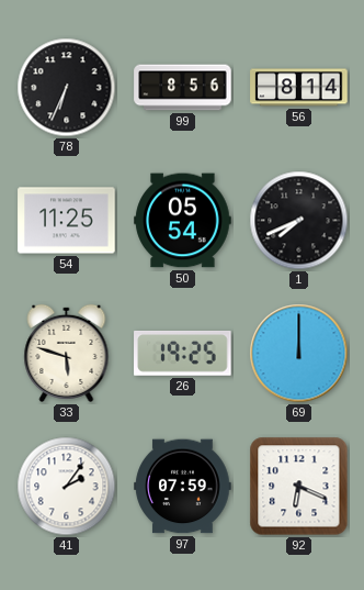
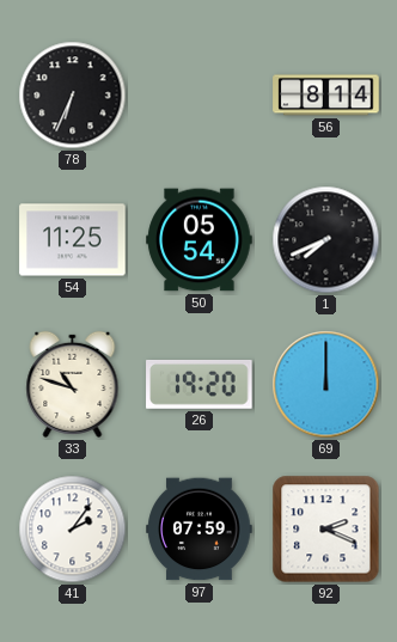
99: 8:56 -> none (183, 88)
33: 5:48 -> 10:48 (73, 384)
26: 19:25 -> 19:20 (200, 385)
92: 6:19 -> 2:19 (326, 530)
